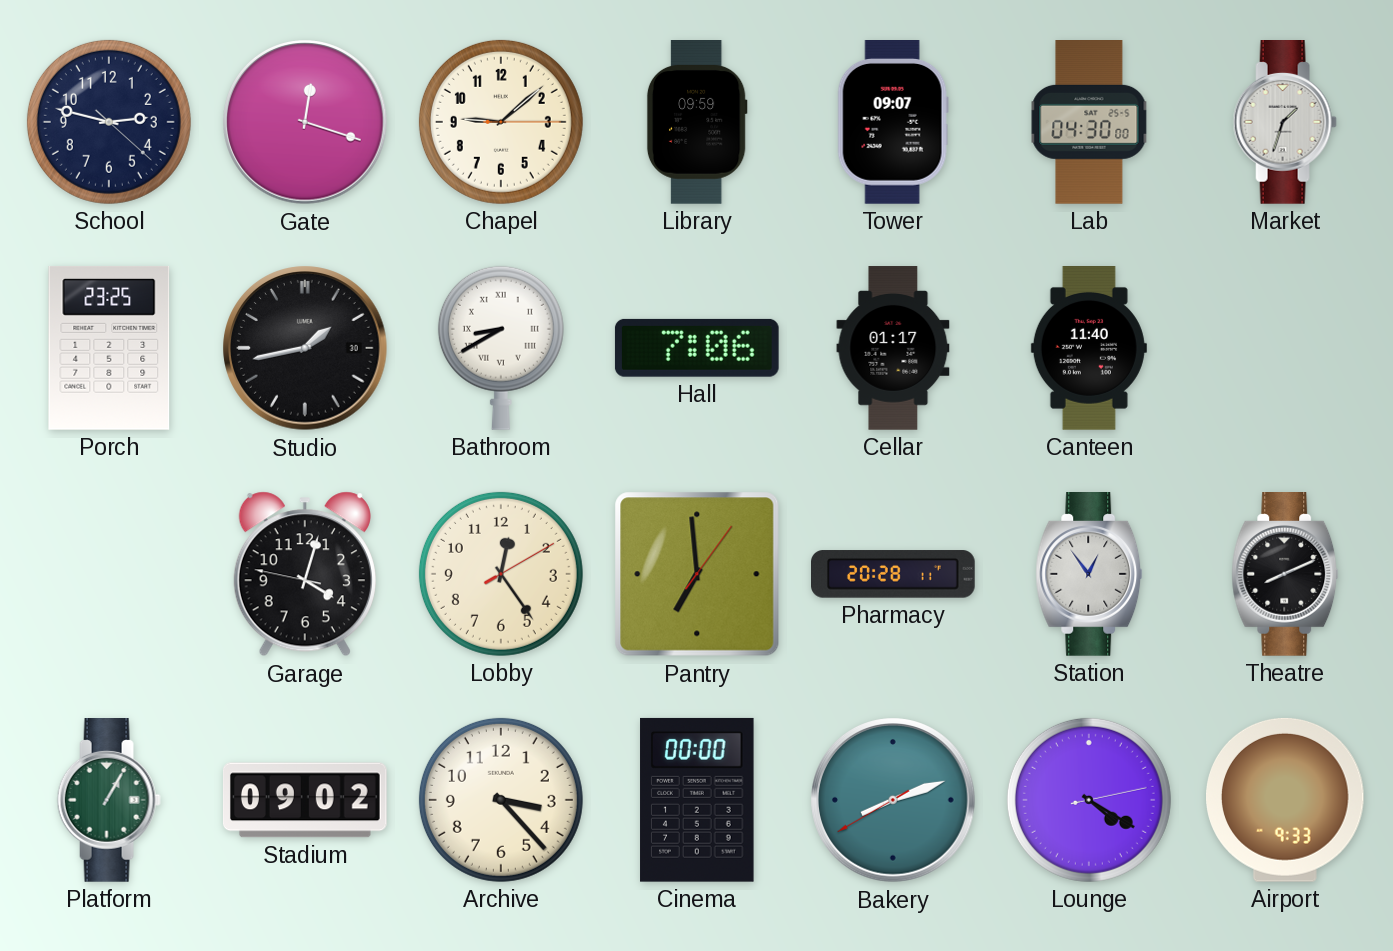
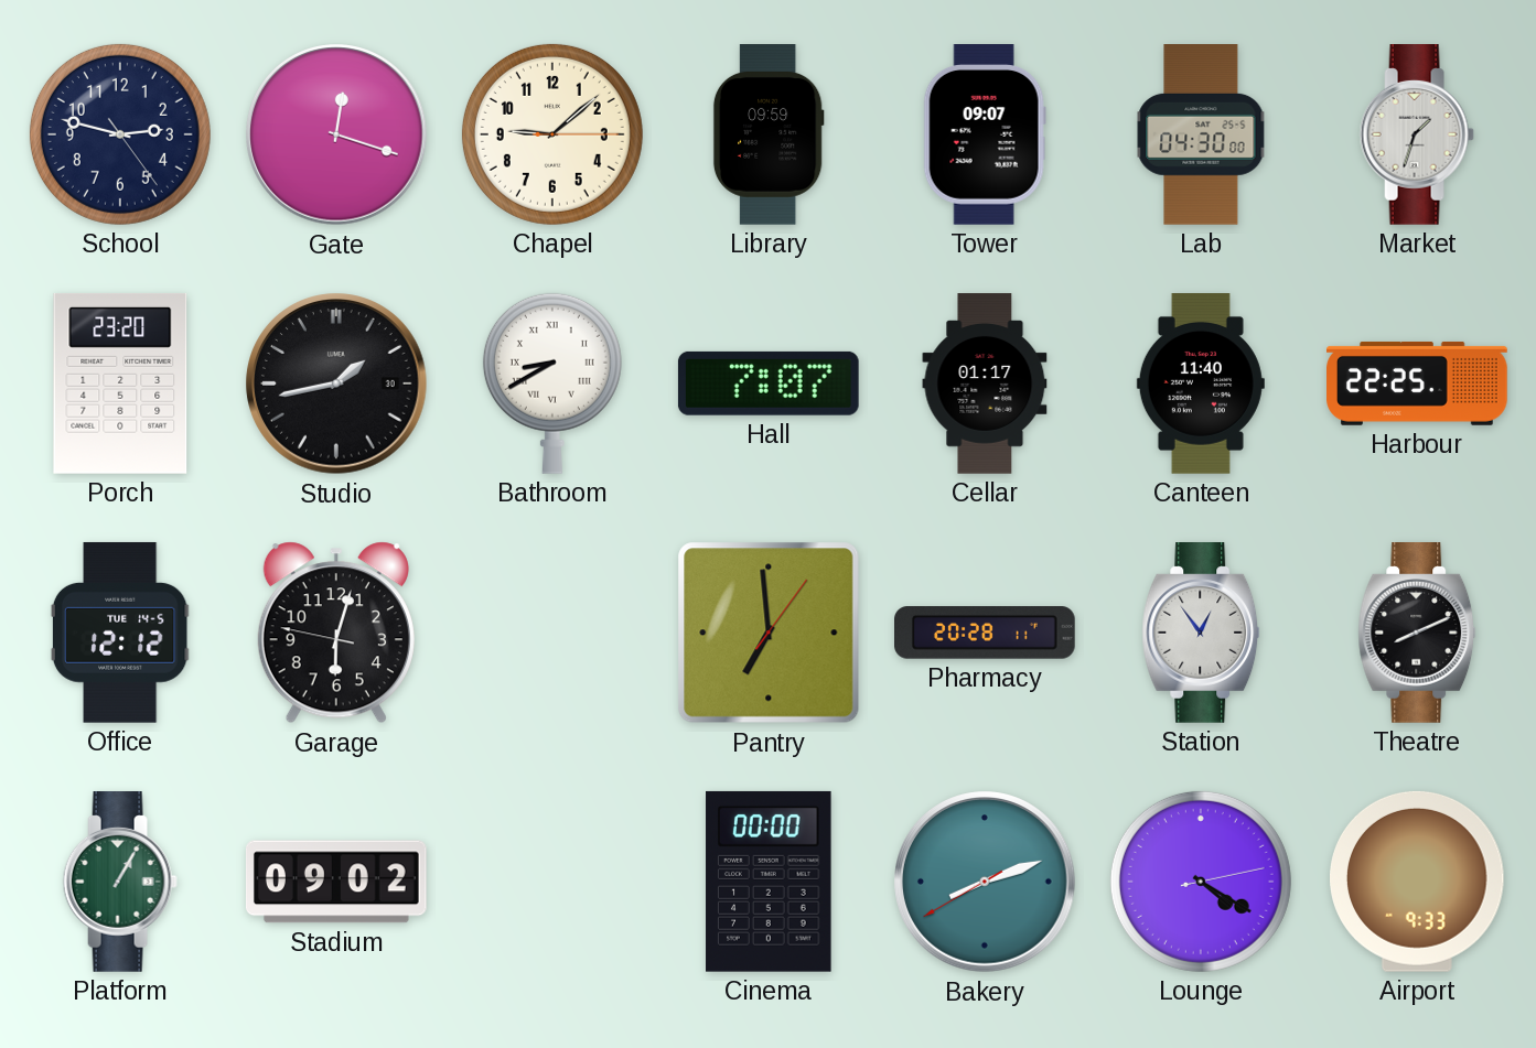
School: 2:47:22 -> 2:47:24 (120, 134)
Porch: 23:25 -> 23:20 (120, 383)
Hall: 7:06 -> 7:07 (769, 383)
Harbour: none -> 22:25 (1418, 383)
Office: none -> 12:12 (120, 633)
Garage: 4:02 -> 6:02 (336, 633)
Lobby: 12:24 -> none (501, 574)
Archive: 3:23 -> none (501, 800)
